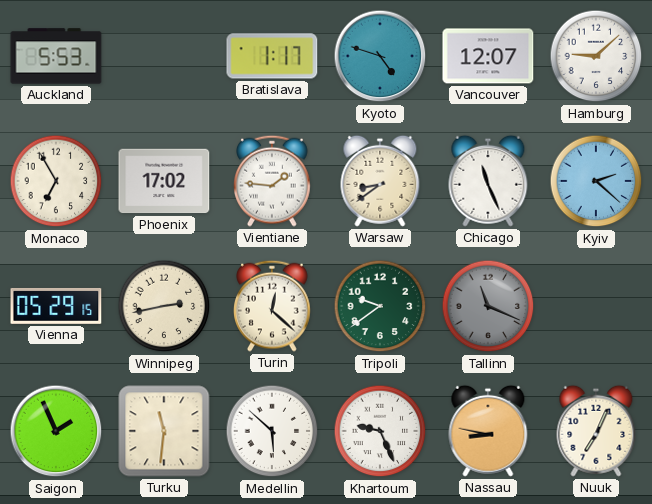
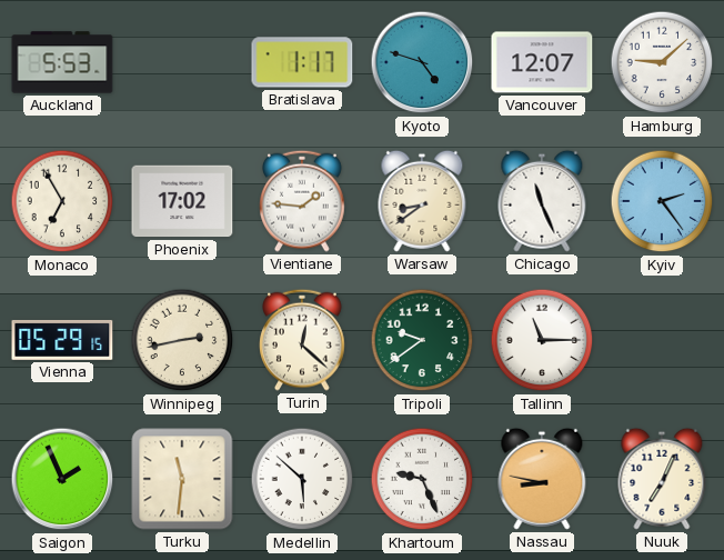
Kyiv: 2:22 -> 2:24 (662, 201)
Tallinn: 11:19 -> 11:15 (542, 340)
Tallinn dial: grey -> white (542, 340)
